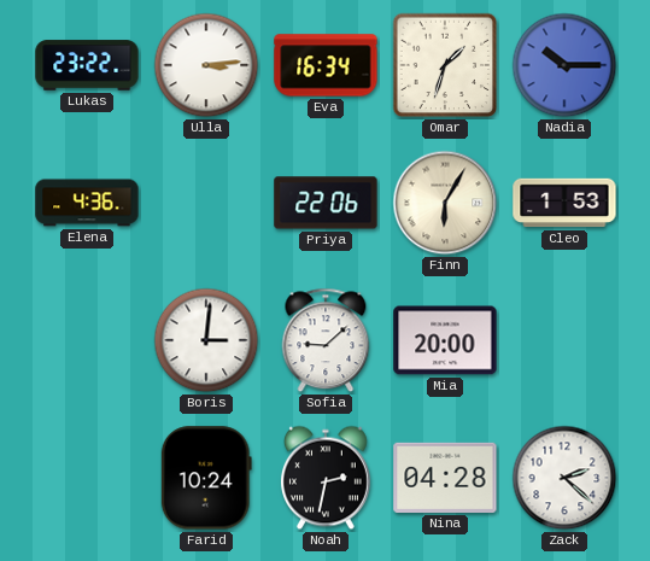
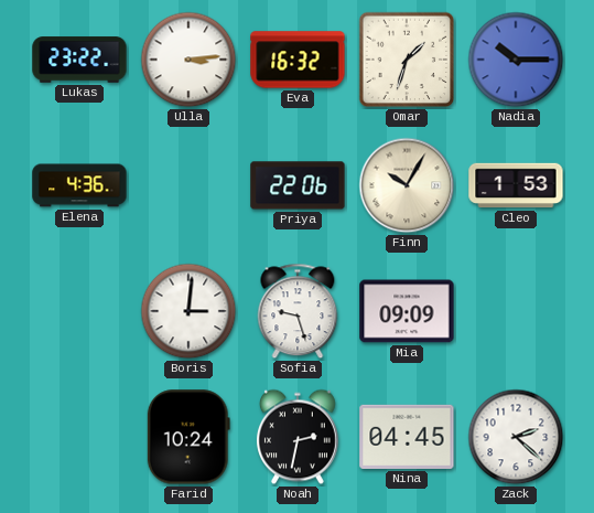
Eva: 16:34 -> 16:32 (298, 60)
Finn: 6:05 -> 10:05 (407, 185)
Sofia: 9:08 -> 9:27 (298, 311)
Mia: 20:00 -> 09:09 (407, 311)
Nina: 04:28 -> 04:45 (407, 437)
